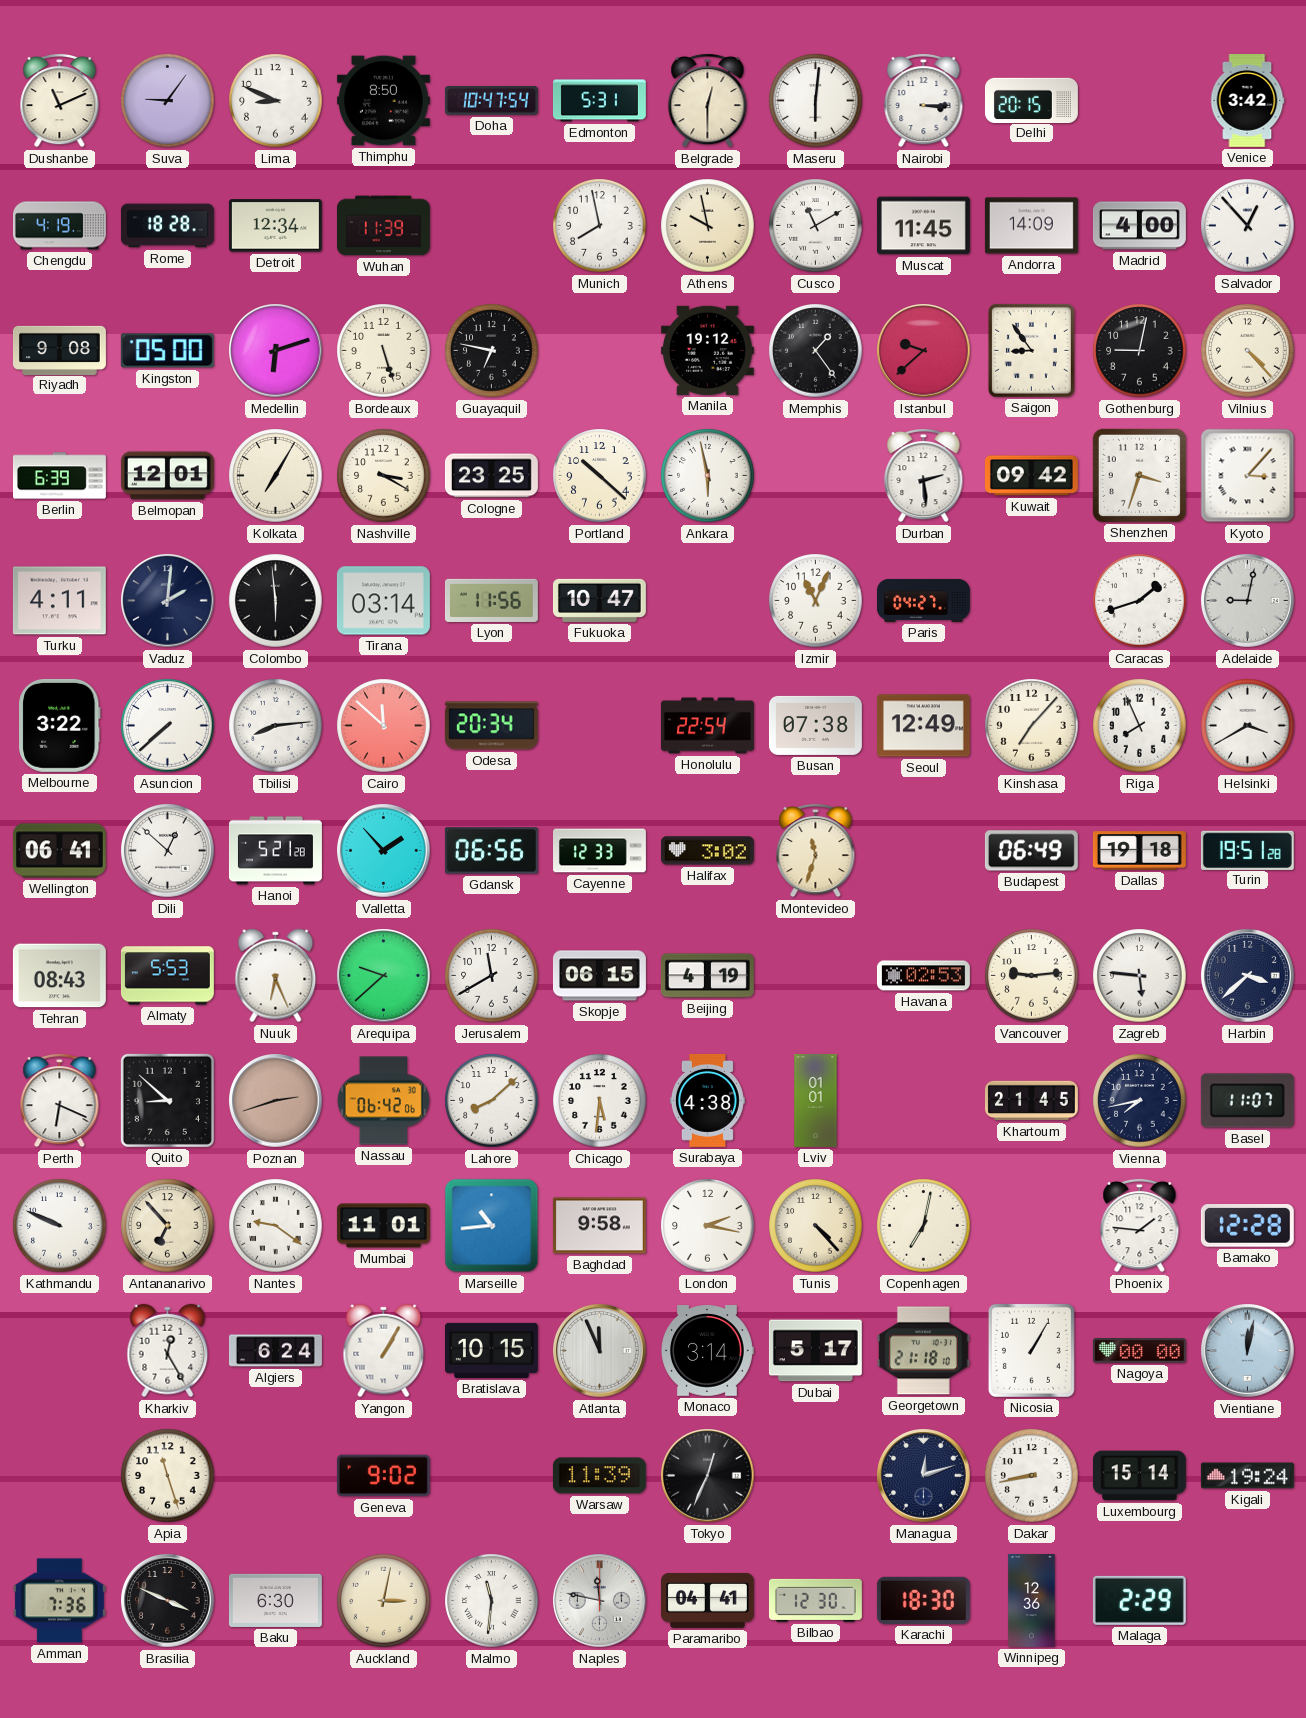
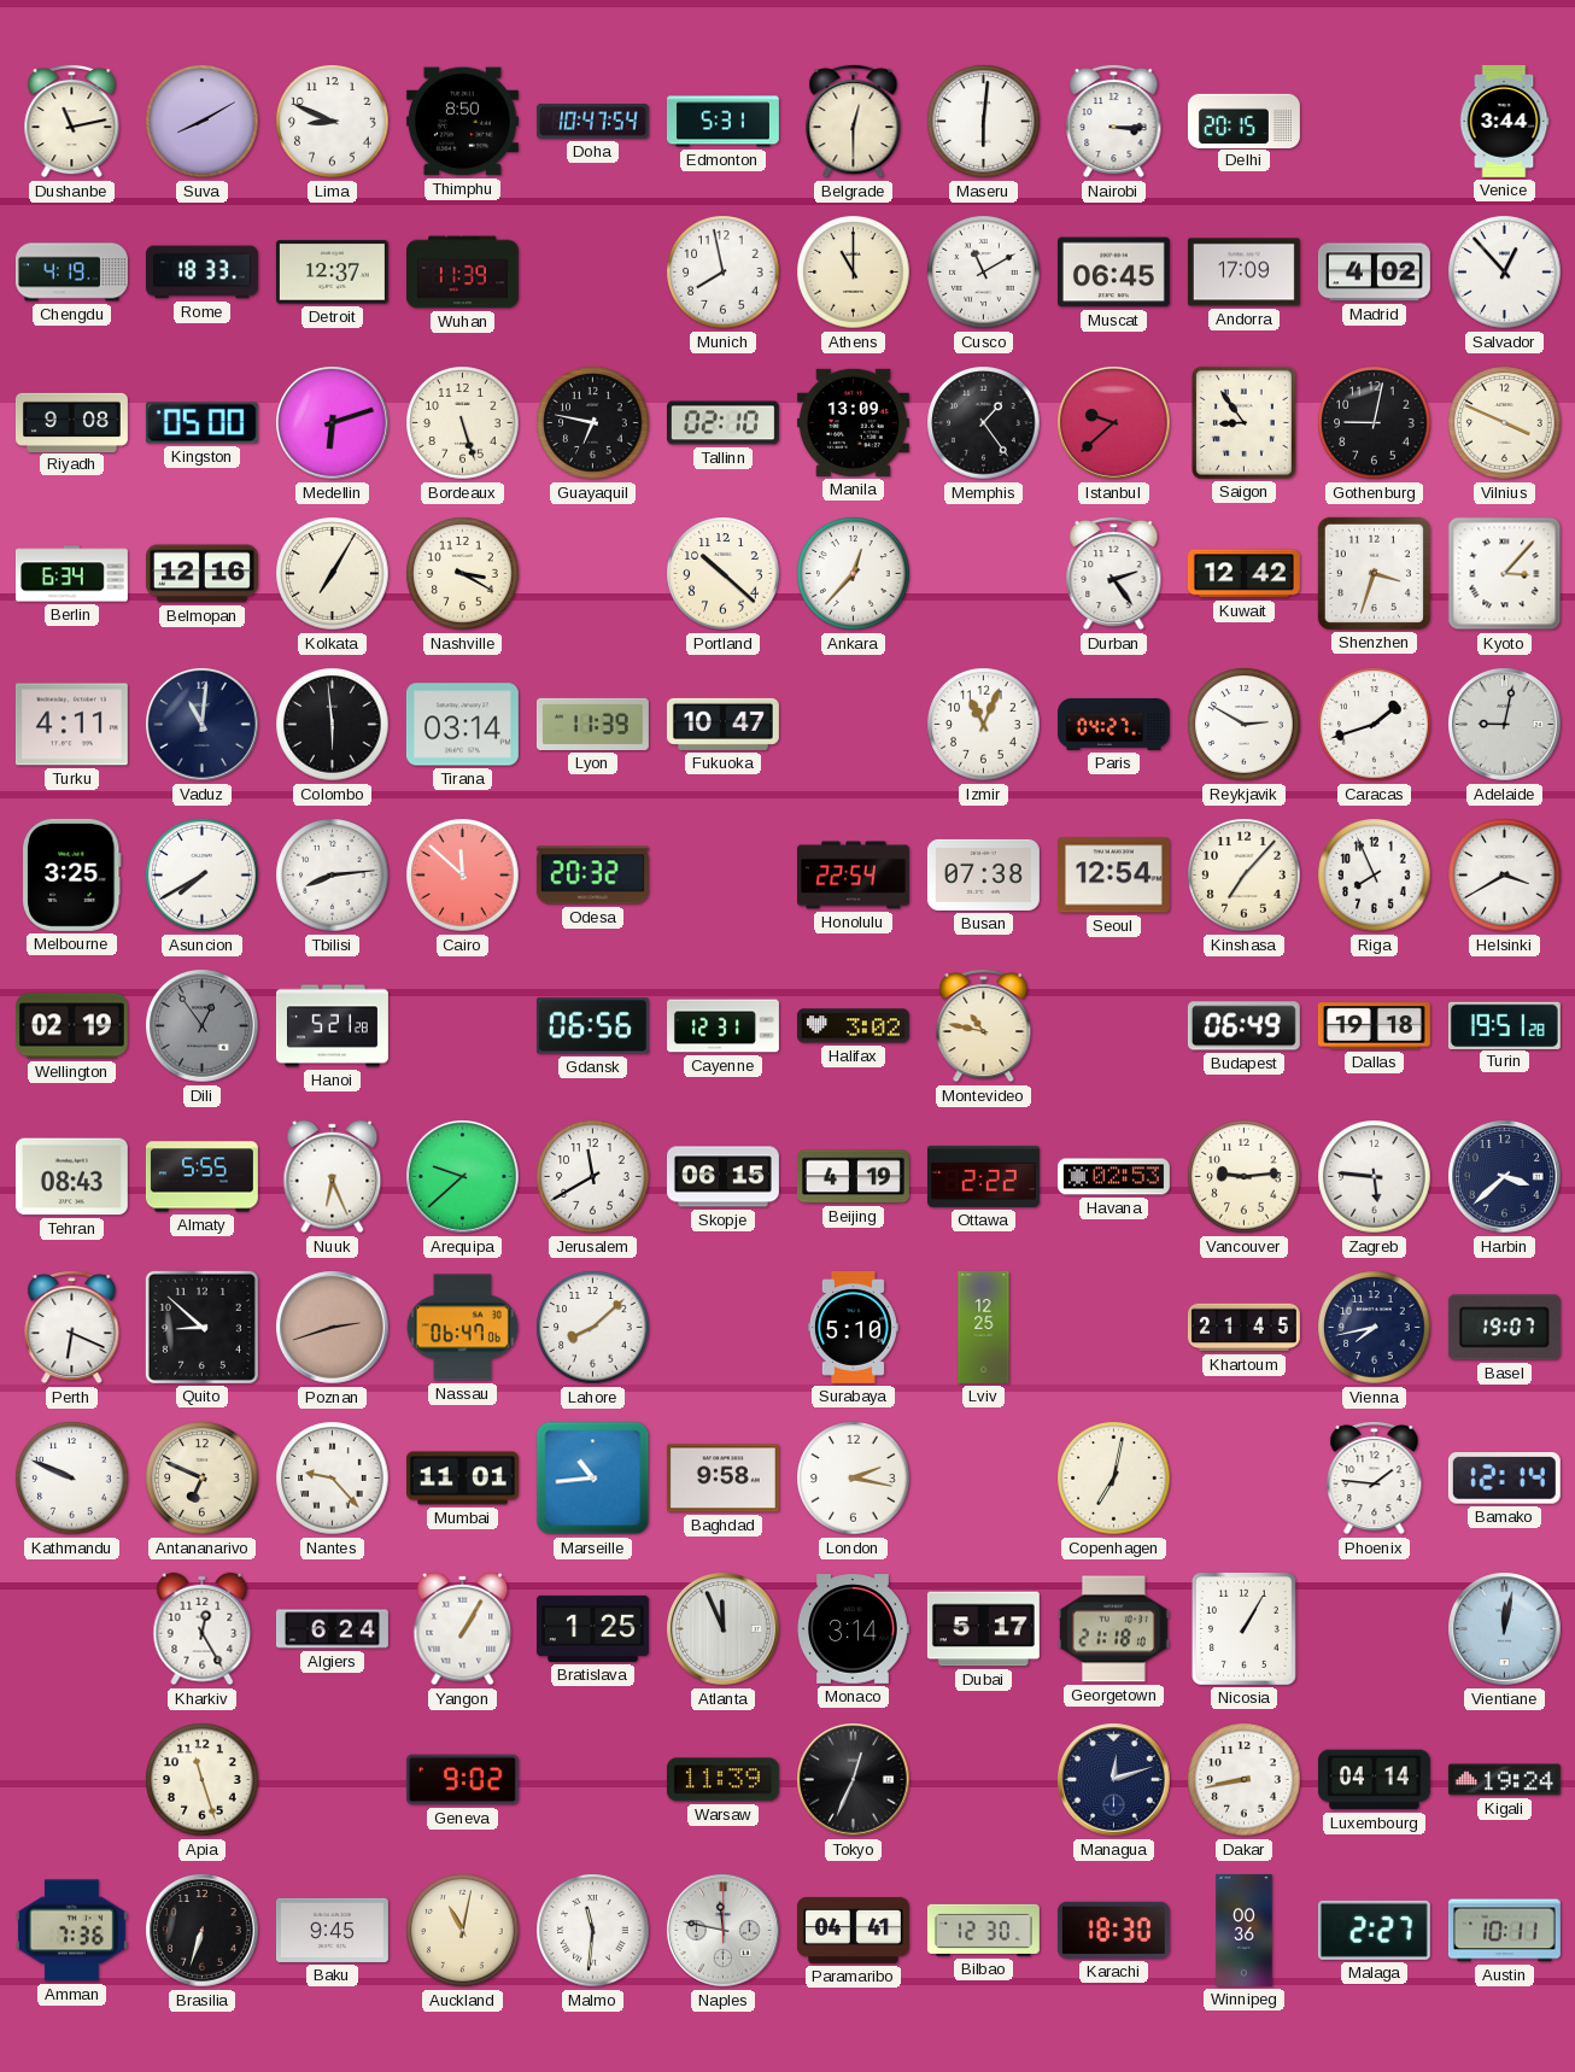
Dushanbe: 11:11 -> 11:13 (72, 121)
Suva: 9:06 -> 8:10 (203, 122)
Venice: 3:42 -> 3:44 (1504, 121)
Rome: 18:28 -> 18:33 (201, 273)
Detroit: 12:34 -> 12:37 (332, 273)
Athens: 9:58 -> 11:00 (854, 273)
Muscat: 11:45 -> 06:45 (1113, 273)
Andorra: 14:09 -> 17:09 (1243, 273)
Madrid: 4:00 -> 4:02 (1374, 273)
Tallinn: none -> 02:10 (722, 423)
Manila: 19:12 -> 13:09 (853, 422)
Vilnius: 4:23 -> 3:49 (1505, 423)
Berlin: 6:39 -> 6:34 (71, 574)
Belmopan: 12:01 -> 12:16 (201, 574)
Cologne: 23:25 -> none (491, 476)
Ankara: 5:58 -> 12:37 (854, 574)
Durban: 2:29 -> 2:24 (1114, 573)
Kuwait: 09:42 -> 12:42 (1243, 574)
Vaduz: 2:01 -> 11:01 (203, 725)
Lyon: 11:56 -> 11:39 (592, 724)
Reykjavik: none -> 2:50 (1245, 725)
Melbourne: 3:22 -> 3:25 (72, 874)
Asuncion: 7:38 -> 7:40 (203, 876)
Odesa: 20:34 -> 20:32 (592, 876)
Seoul: 12:49 -> 12:54 (1113, 876)
Wellington: 06:41 -> 02:19 (71, 1026)
Dili: 12:52 -> 12:54 (203, 1026)
Dili dial: white -> grey (203, 1026)
Valletta: 1:53 -> none (384, 851)
Cayenne: 12:33 -> 12:31 (724, 1026)
Montevideo: 11:33 -> 10:47 (984, 1025)
Almaty: 5:53 -> 5:55 (201, 1177)
Ottawa: none -> 2:22 (983, 1176)
Nassau: 06:42 -> 06:47 (462, 1328)
Chicago: 5:31 -> none (600, 1101)
Surabaya: 4:38 -> 5:10 (853, 1327)
Lviv: 01:01 -> 12:25 (984, 1328)
Basel: 11:07 -> 19:07 (1504, 1328)
Antananarivo: 6:53 -> 6:49 (203, 1479)
Nantes: 9:21 -> 9:23 (333, 1479)
Tunis: 4:23 -> none (816, 1226)
Bamako: 12:28 -> 12:14 (1504, 1479)
Bratislava: 10:15 -> 1:25 (592, 1628)
Nagoya: 00:00 -> none (1139, 1351)
Luxembourg: 15:14 -> 04:14 (1374, 1780)
Brasilia: 3:49 -> 6:33 (203, 1931)
Baku: 6:30 -> 9:45 (332, 1930)
Auckland: 3:02 -> 11:02 (463, 1931)
Winnipeg: 12:36 -> 00:36 (1245, 1930)
Malaga: 2:29 -> 2:27 (1374, 1930)
Austin: none -> 10:11 (1504, 1931)
